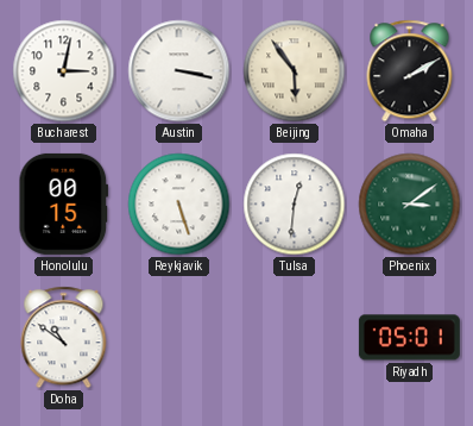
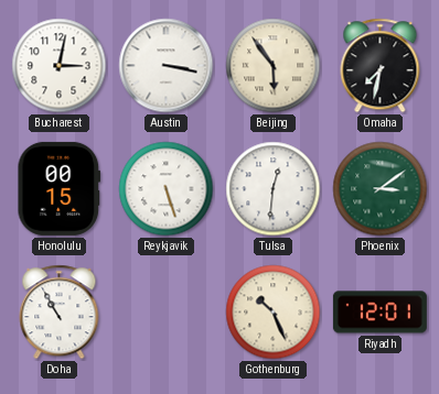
Omaha: 2:10 -> 7:32 (381, 66)
Doha: 10:51 -> 10:55 (60, 313)
Gothenburg: none -> 10:26 (274, 313)
Riyadh: 05:01 -> 12:01 (379, 313)
